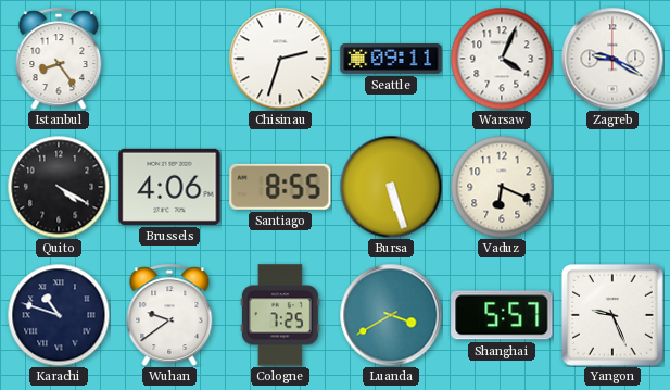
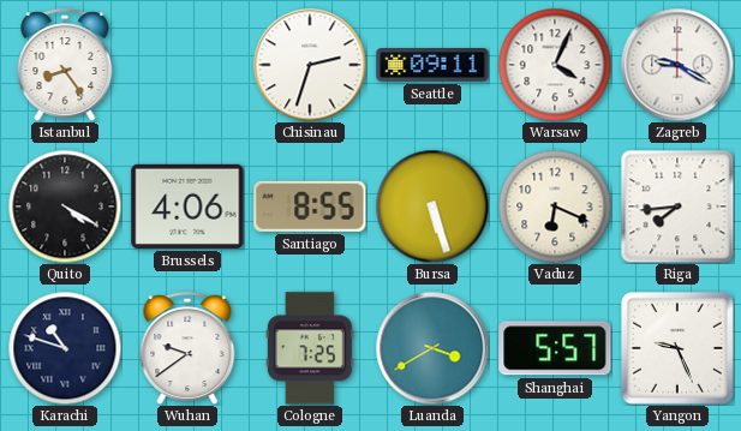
Riga: none -> 7:44 (677, 206)
